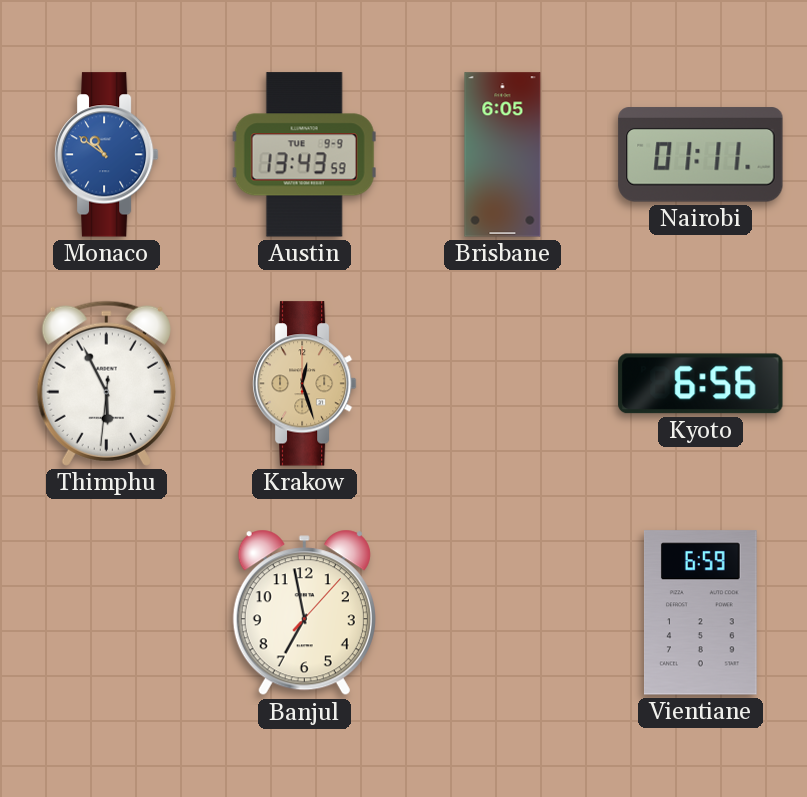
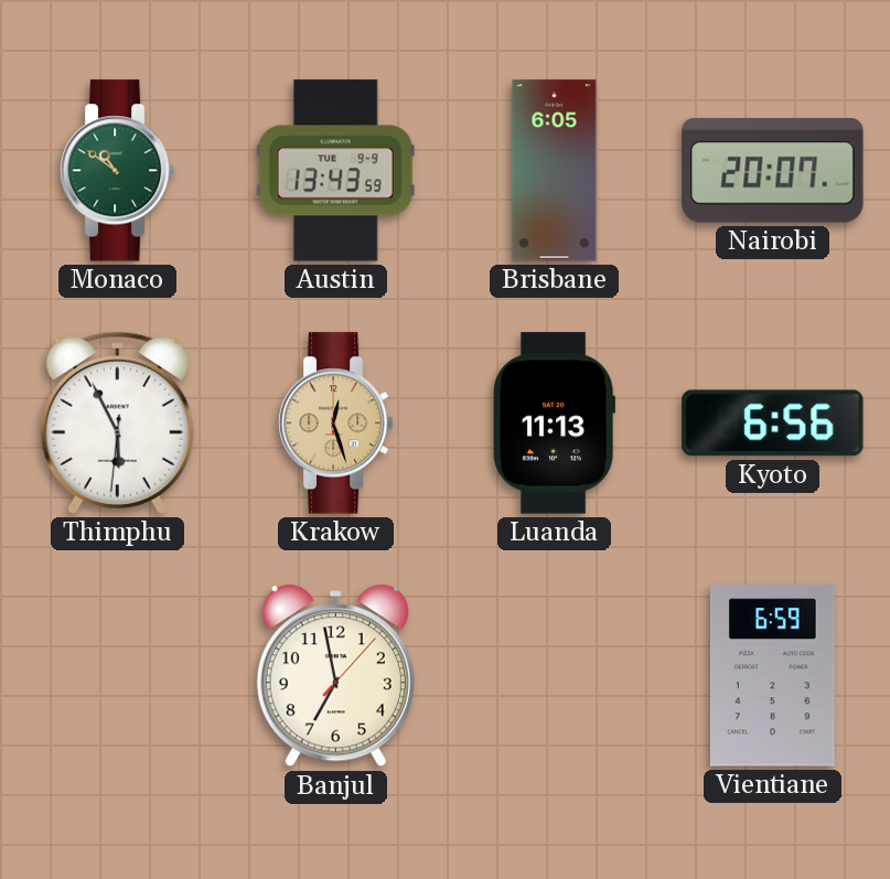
Monaco dial: blue -> green (117, 171)
Nairobi: 01:11 -> 20:07 (773, 171)
Luanda: none -> 11:13 (554, 424)
